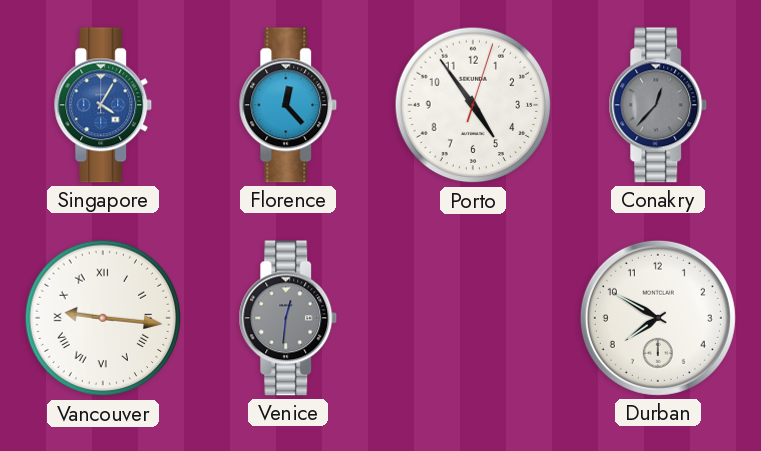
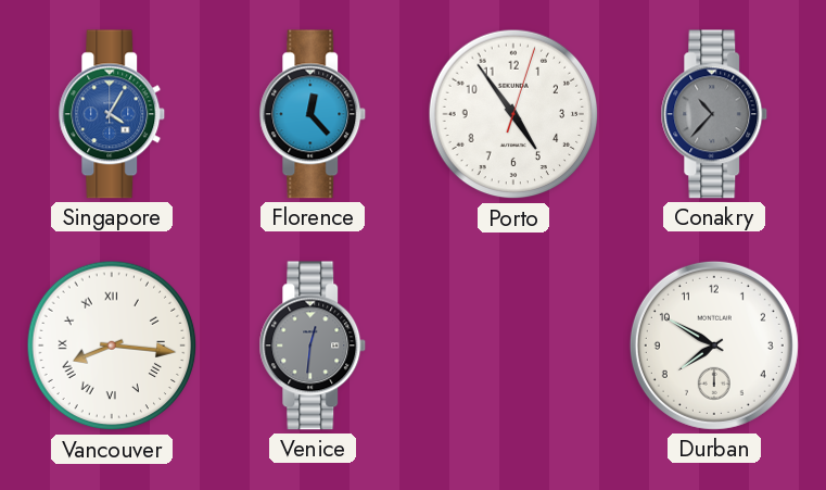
Conakry: 12:37 -> 10:37 (714, 114)
Vancouver: 9:16 -> 8:16 (112, 345)
